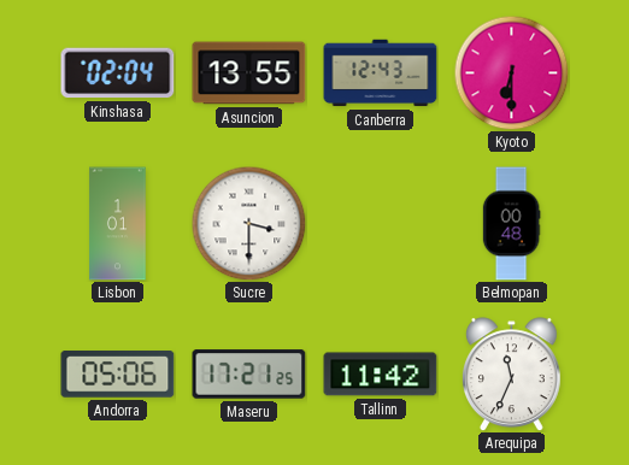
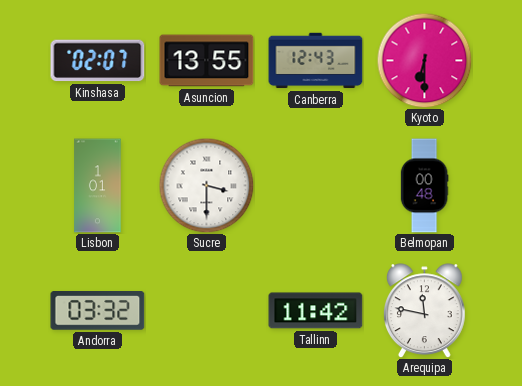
Kinshasa: 02:04 -> 02:07 (98, 61)
Andorra: 05:06 -> 03:32 (98, 311)
Maseru: 17:21 -> none (249, 375)
Arequipa: 11:34 -> 11:47 (424, 311)
